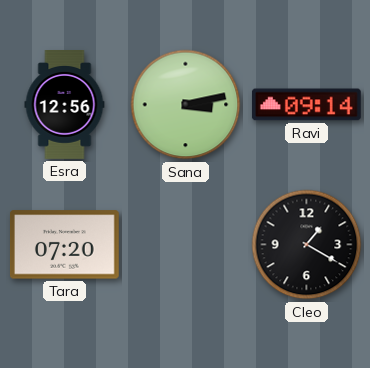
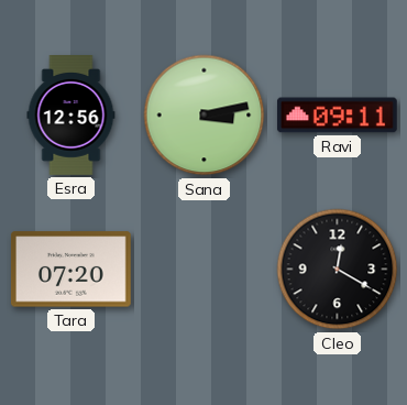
Ravi: 09:14 -> 09:11 (337, 116)
Cleo: 1:20 -> 12:20 (338, 270)
